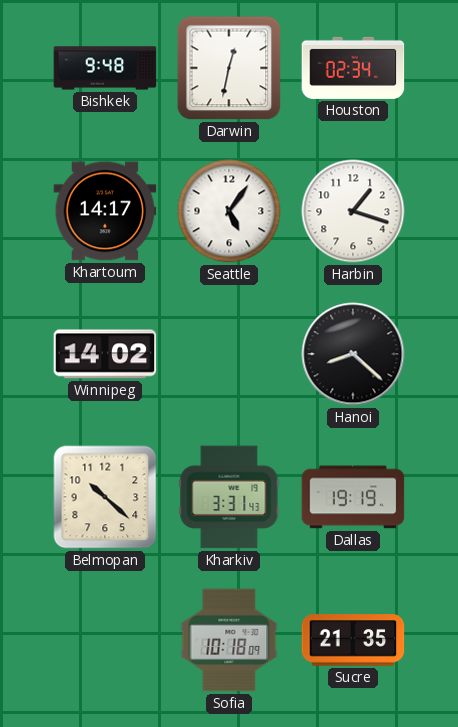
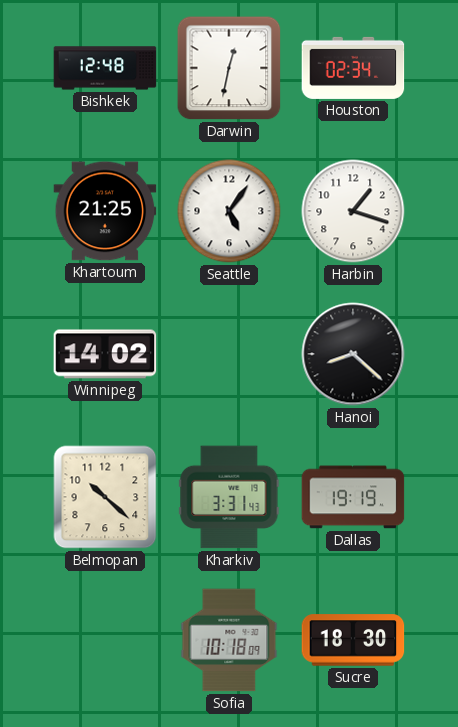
Bishkek: 9:48 -> 12:48 (105, 68)
Khartoum: 14:17 -> 21:25 (105, 211)
Sucre: 21:35 -> 18:30 (353, 640)
